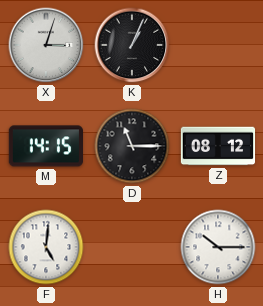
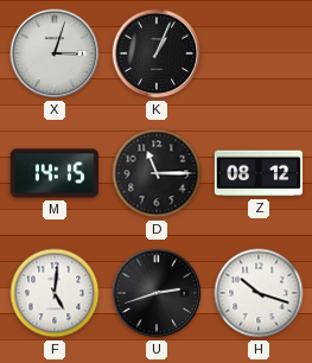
U: none -> 2:42 (157, 293)
H: 10:15 -> 10:18 (259, 293)
